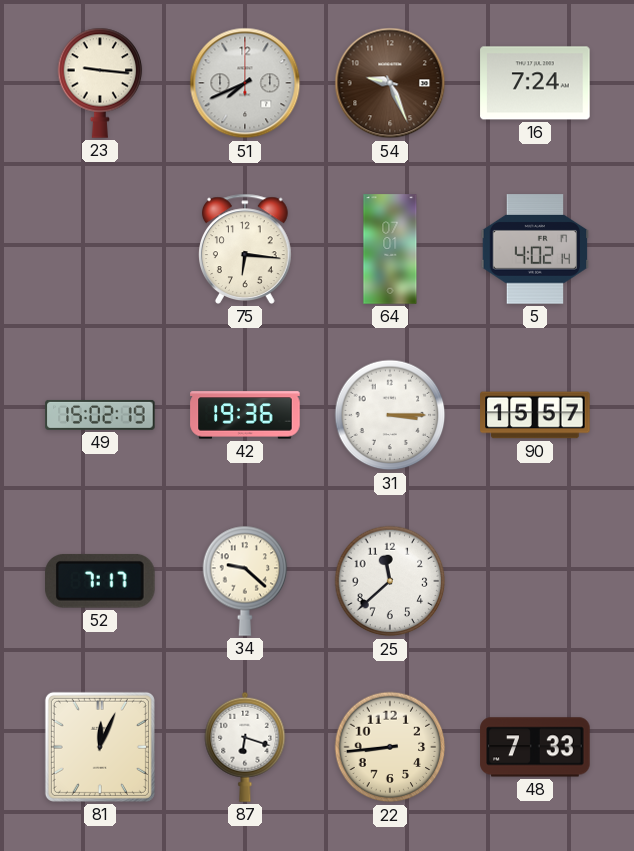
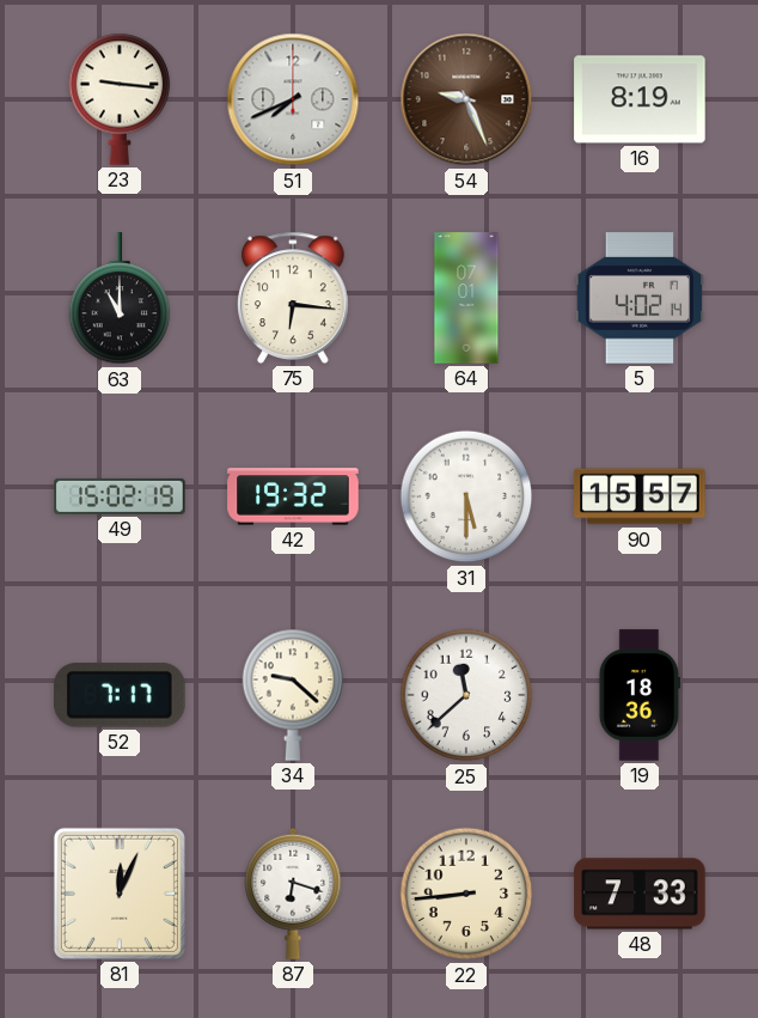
16: 7:24 -> 8:19 (640, 99)
63: none -> 11:00 (120, 299)
42: 19:36 -> 19:32 (293, 496)
31: 3:15 -> 5:30 (466, 496)
19: none -> 18:36 (640, 695)
